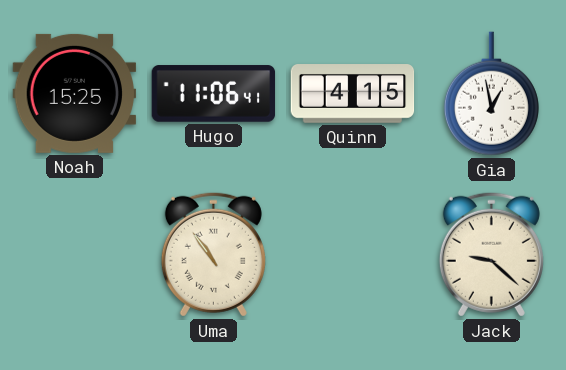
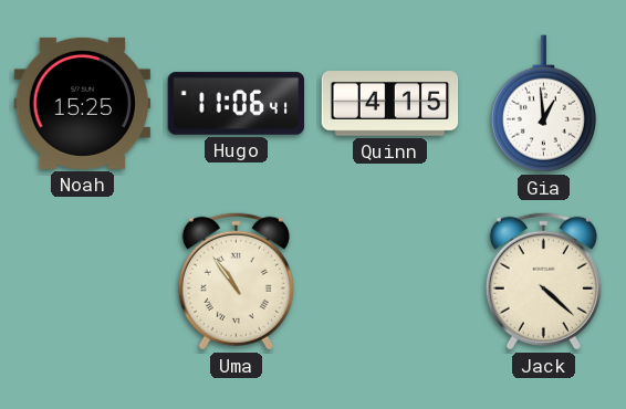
Gia: 12:58 -> 12:59 (543, 104)
Jack: 9:22 -> 4:22 (543, 281)
